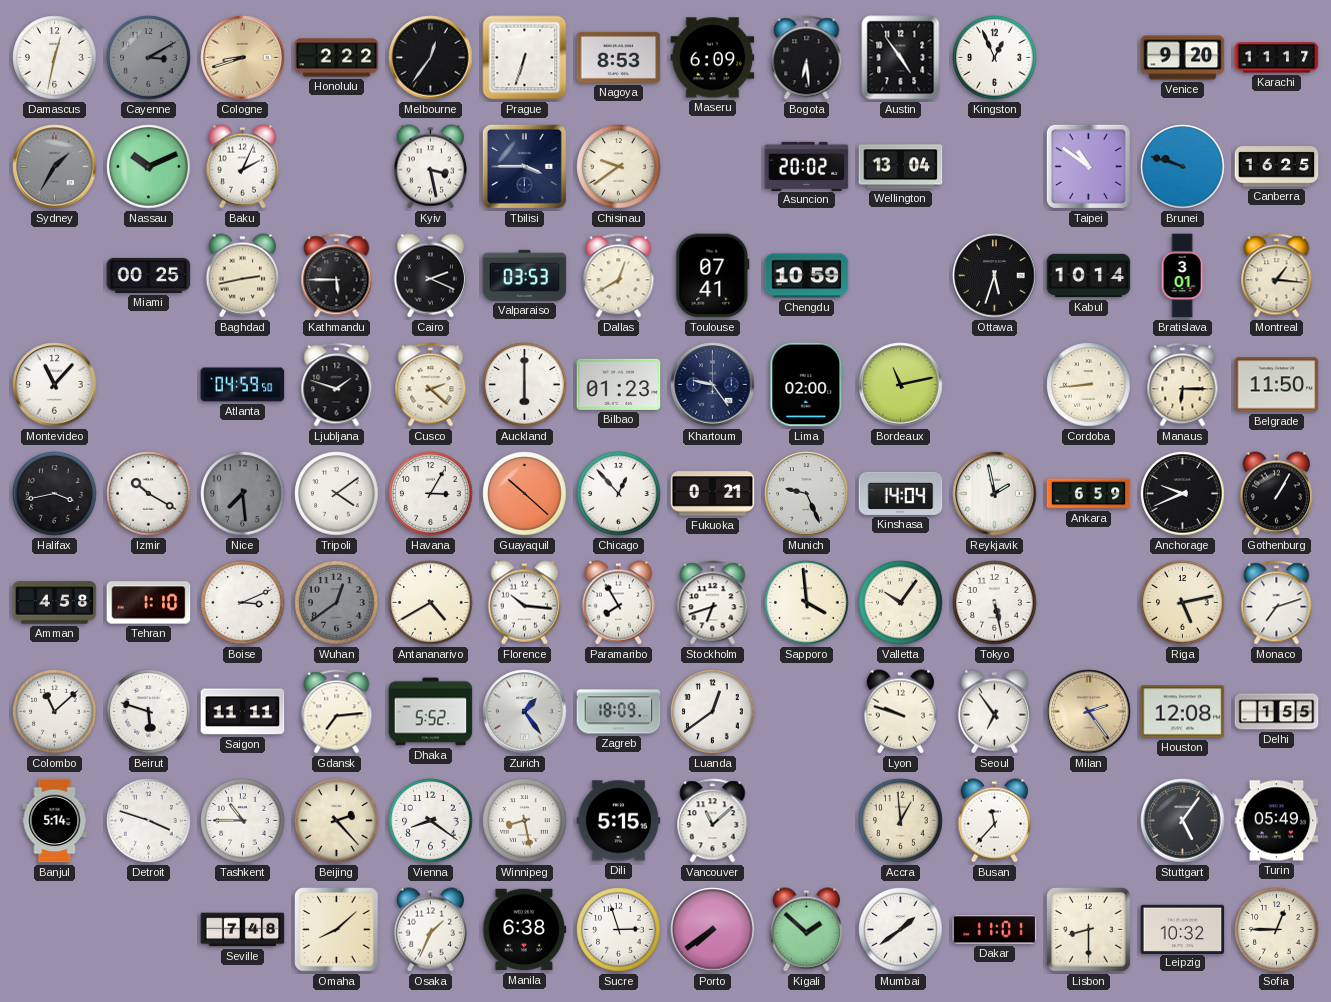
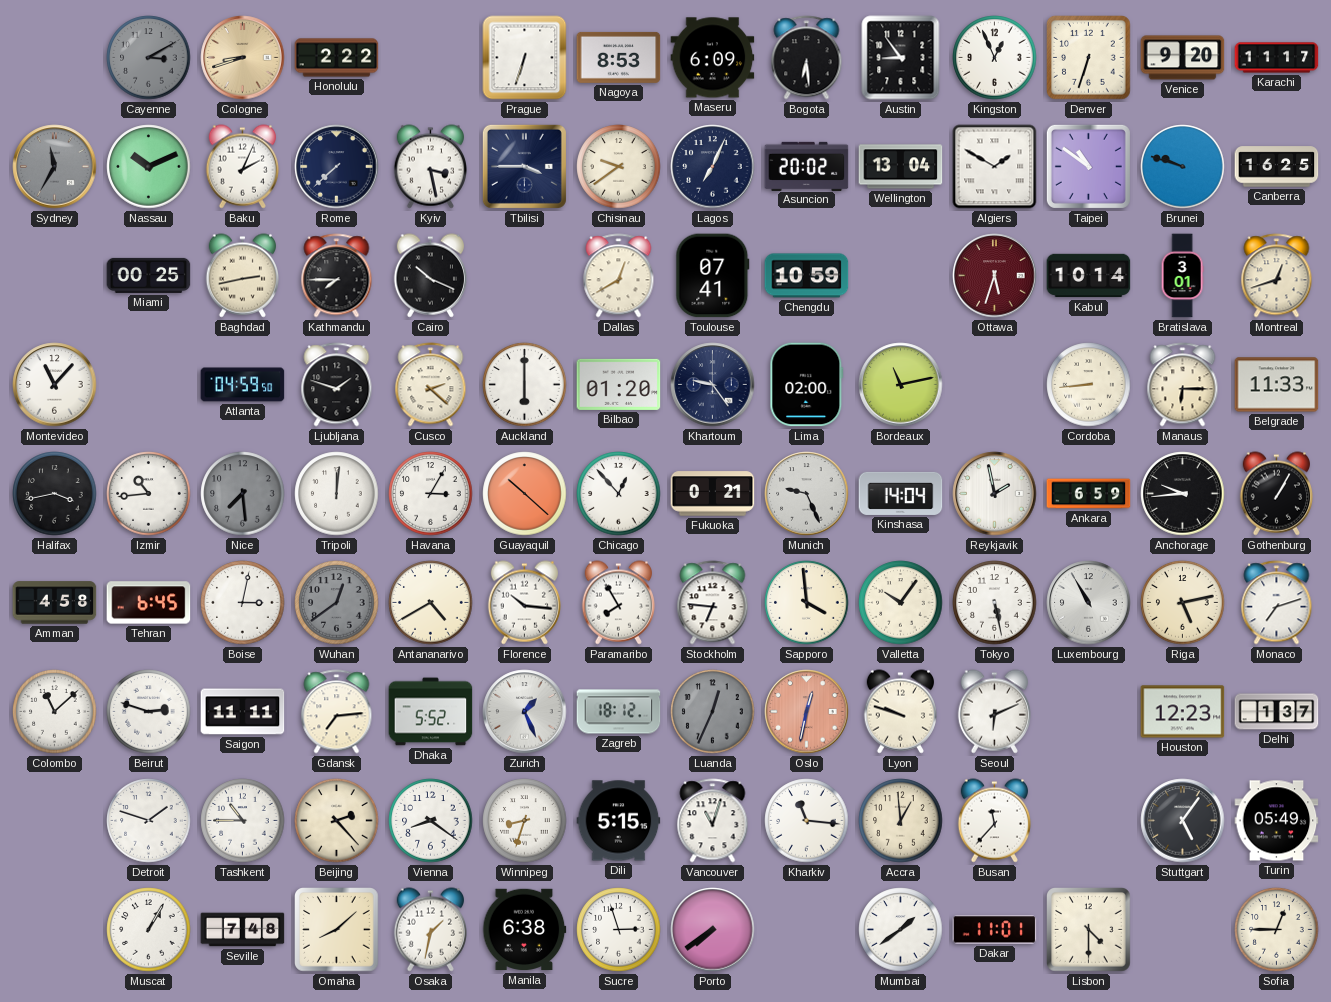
Damascus: 12:32 -> none (55, 58)
Melbourne: 12:36 -> none (431, 58)
Austin: 4:54 -> 8:54 (901, 58)
Denver: none -> 6:33 (1089, 58)
Sydney: 1:35 -> 11:35 (55, 167)
Rome: none -> 7:38 (337, 167)
Lagos: none -> 7:04 (713, 167)
Algiers: none -> 1:50 (995, 167)
Kathmandu: 5:45 -> 7:45 (337, 276)
Cairo: 2:19 -> 10:19 (430, 276)
Valparaiso: 03:53 -> none (525, 275)
Ottawa dial: black -> burgundy (995, 276)
Montreal: 1:16 -> 12:42 (1277, 276)
Bilbao: 01:23 -> 01:20 (619, 384)
Belgrade: 11:50 -> 11:33 (1277, 385)
Izmir: 10:20 -> 10:44 (149, 494)
Tripoli: 4:09 -> 12:01 (337, 494)
Anchorage: 9:41 -> 9:44 (1183, 494)
Tehran: 1:10 -> 6:45 (149, 603)
Boise: 3:11 -> 3:02 (243, 603)
Stockholm: 6:42 -> 6:46 (713, 603)
Luxembourg: none -> 10:55 (1089, 603)
Beirut: 5:48 -> 2:48 (149, 712)
Zurich: 1:24 -> 1:26 (525, 712)
Zagreb: 18:09 -> 18:12 (619, 712)
Luanda: 12:39 -> 12:34 (713, 712)
Luanda dial: white -> grey (713, 712)
Oslo: none -> 12:32 (807, 712)
Seoul: 6:54 -> 6:11 (994, 712)
Milan: 2:24 -> none (1089, 712)
Houston: 12:08 -> 12:23 (1183, 712)
Delhi: 1:55 -> 1:37 (1277, 712)
Banjul: 5:14 -> none (55, 821)
Detroit: 3:48 -> 1:48 (149, 821)
Winnipeg: 8:28 -> 8:33 (525, 821)
Vancouver: 11:08 -> 11:03 (713, 821)
Kharkiv: none -> 11:16 (807, 821)
Muscat: none -> 1:05 (149, 930)
Osaka: 1:34 -> 1:32 (430, 930)
Kigali: 1:52 -> none (806, 930)
Lisbon: 8:30 -> 4:30 (1089, 930)
Leipzig: 10:32 -> none (1183, 929)
